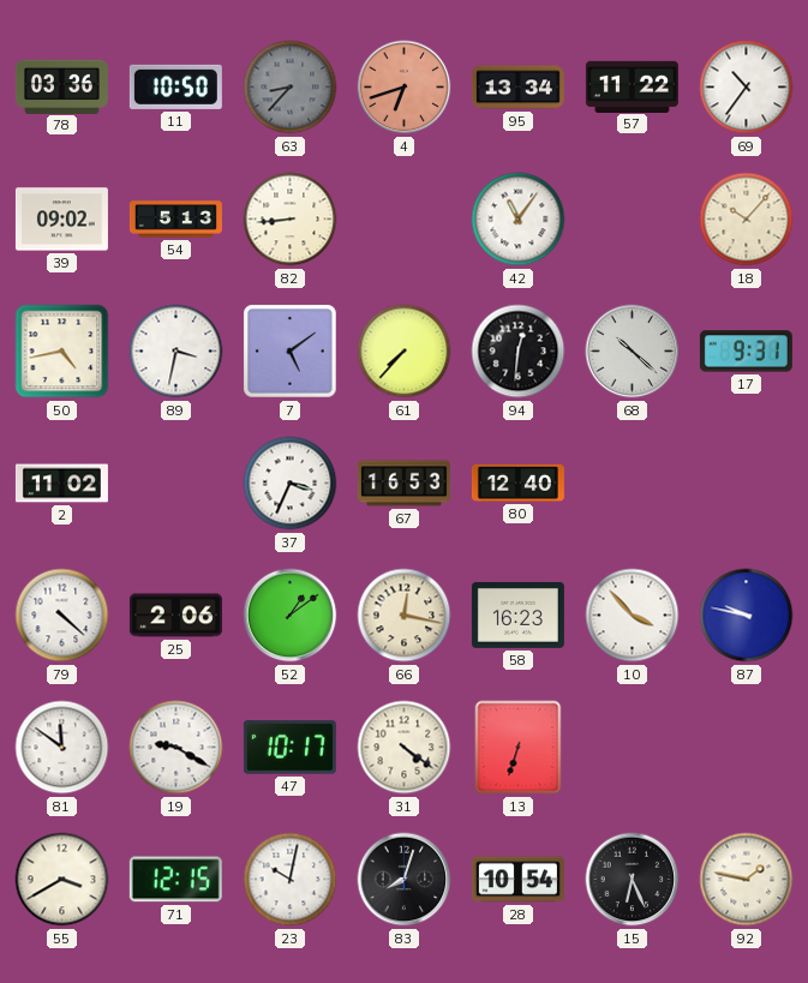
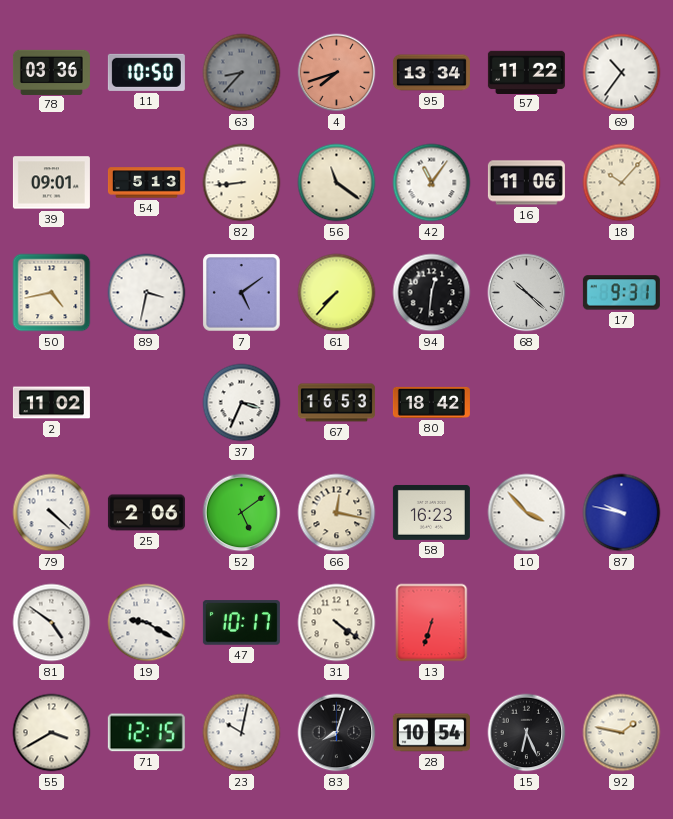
4: 6:42 -> 7:42 (337, 73)
39: 09:02 -> 09:01 (51, 183)
56: none -> 11:21 (337, 183)
16: none -> 11:06 (526, 183)
80: 12:40 -> 18:42 (431, 402)
52: 1:09 -> 5:09 (242, 513)
81: 11:51 -> 4:51 (52, 623)
